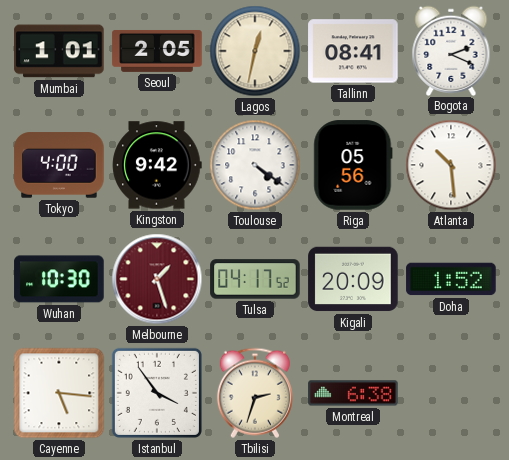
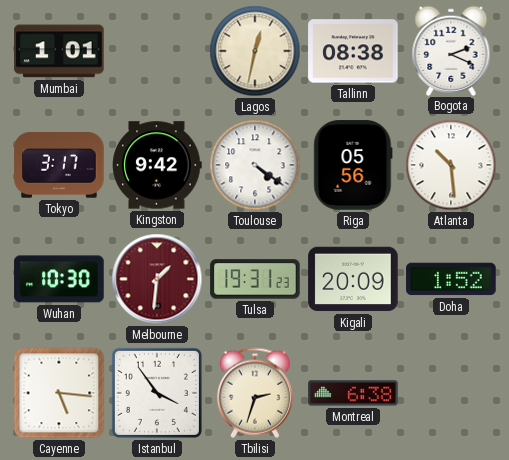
Seoul: 2:05 -> none (157, 51)
Tallinn: 08:41 -> 08:38 (353, 51)
Tokyo: 4:00 -> 3:17 (59, 165)
Melbourne: 1:27 -> 1:31 (157, 279)
Tulsa: 04:17 -> 19:31 (255, 279)
